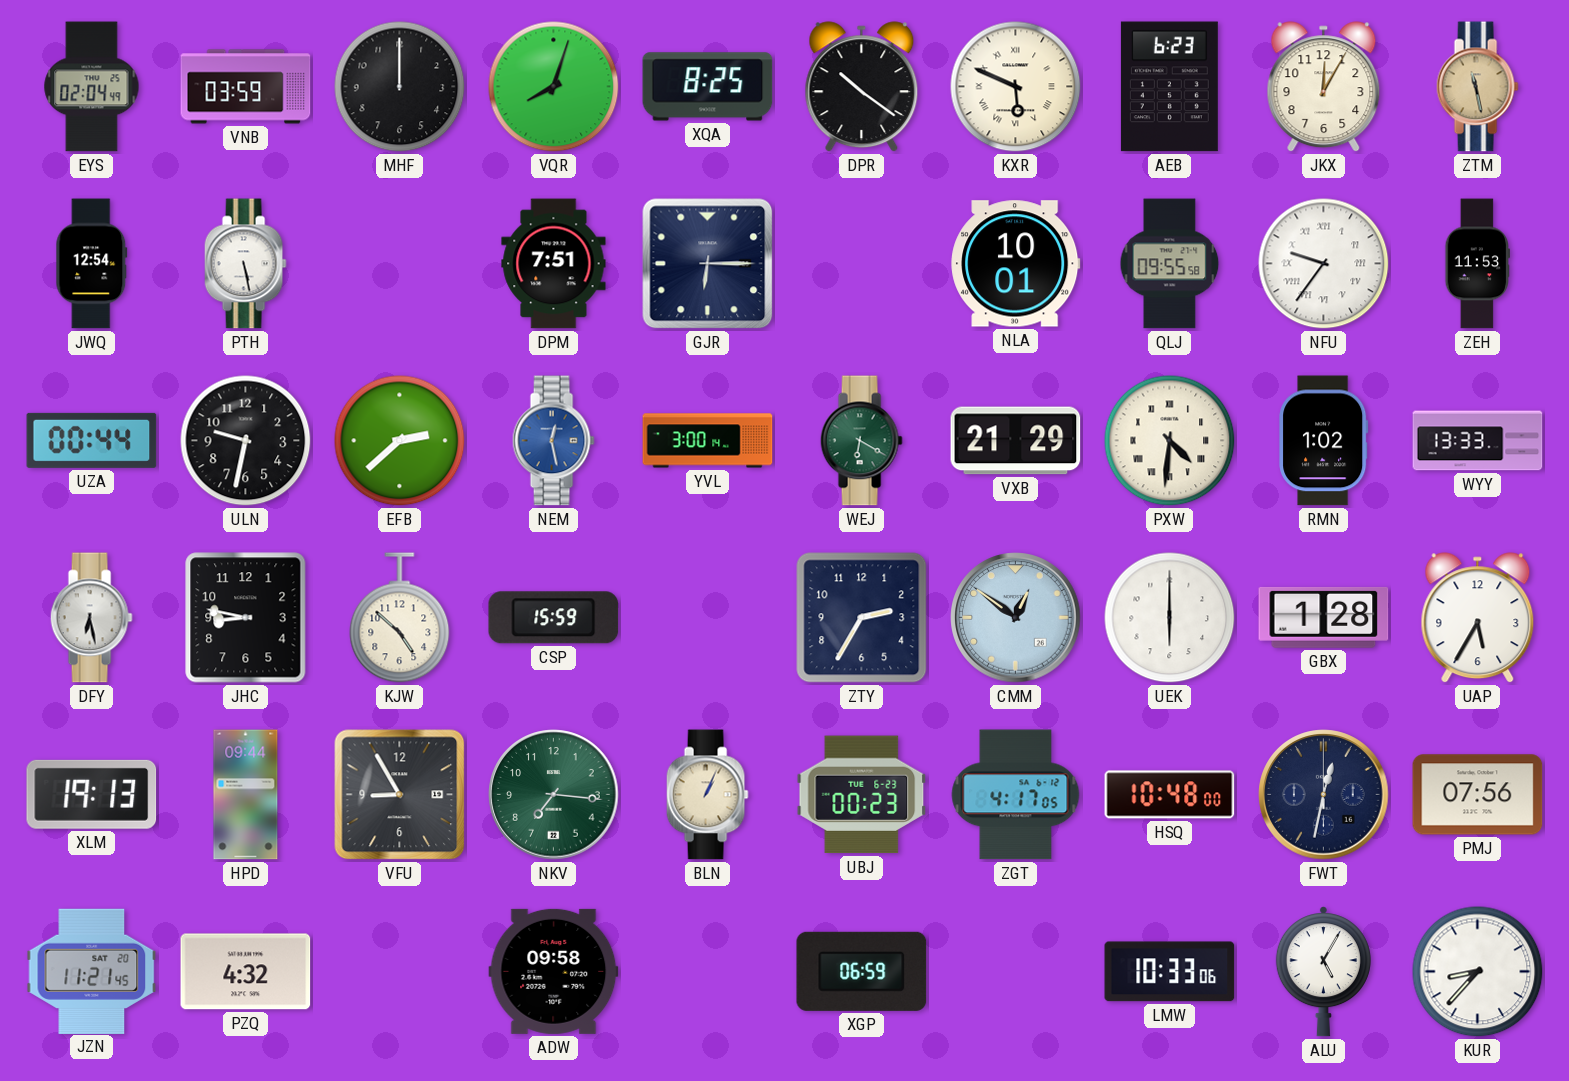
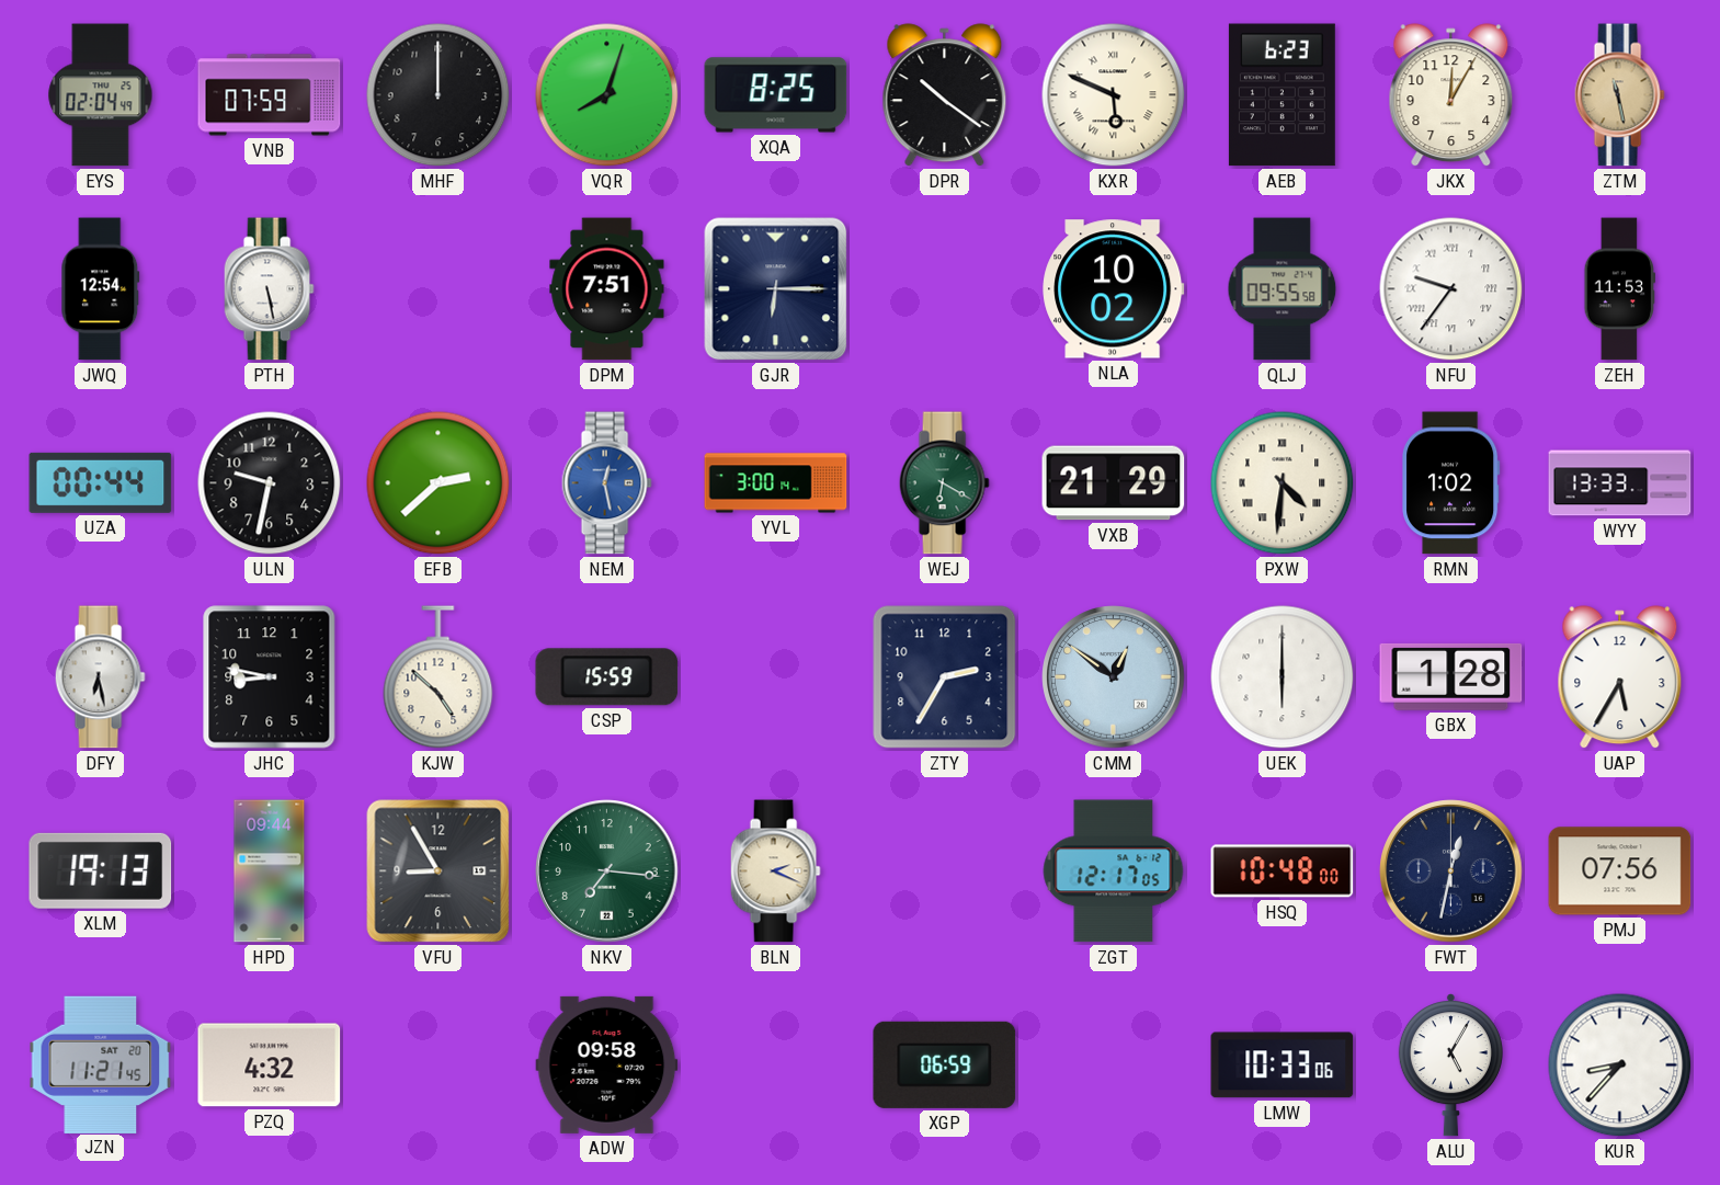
VNB: 03:59 -> 07:59 (270, 95)
NLA: 10:01 -> 10:02 (1114, 289)
BLN: 1:04 -> 2:19 (775, 871)
UBJ: 00:23 -> none (862, 795)
ZGT: 4:17 -> 12:17 (1114, 871)
